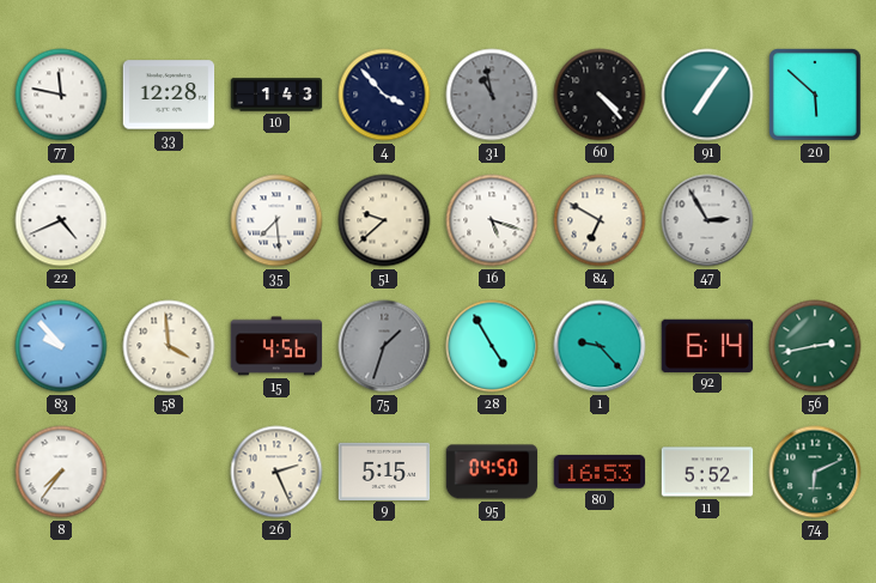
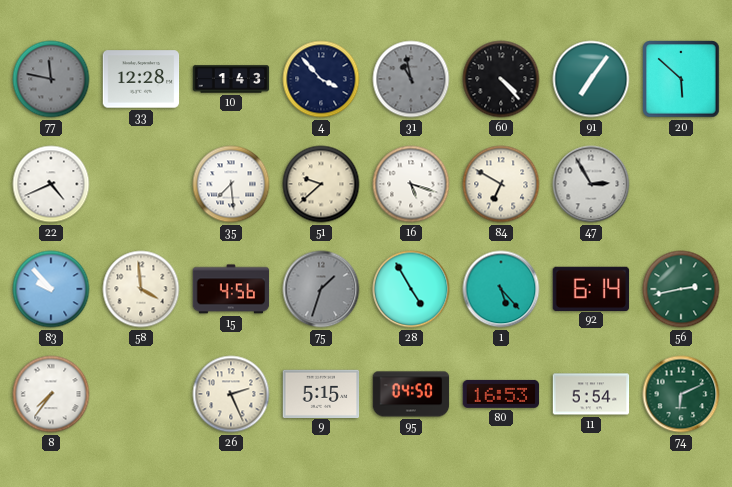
77 dial: white -> grey (51, 79)
1: 9:23 -> 5:23 (501, 289)
11: 5:52 -> 5:54 (591, 394)
